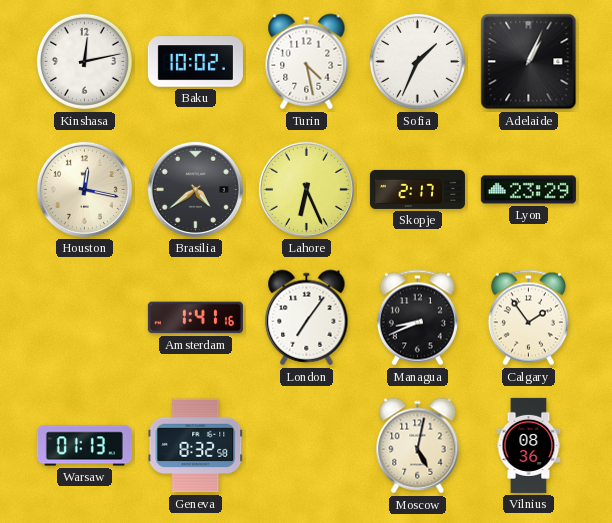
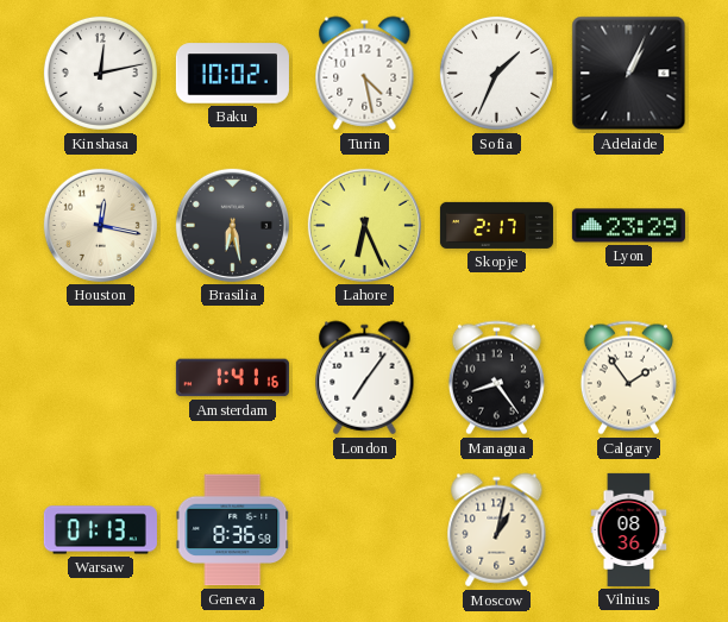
Brasilia: 4:39 -> 6:28 (232, 225)
Managua: 8:41 -> 8:24 (496, 378)
Geneva: 8:32 -> 8:36 (233, 530)
Moscow: 5:02 -> 1:02 (497, 530)
